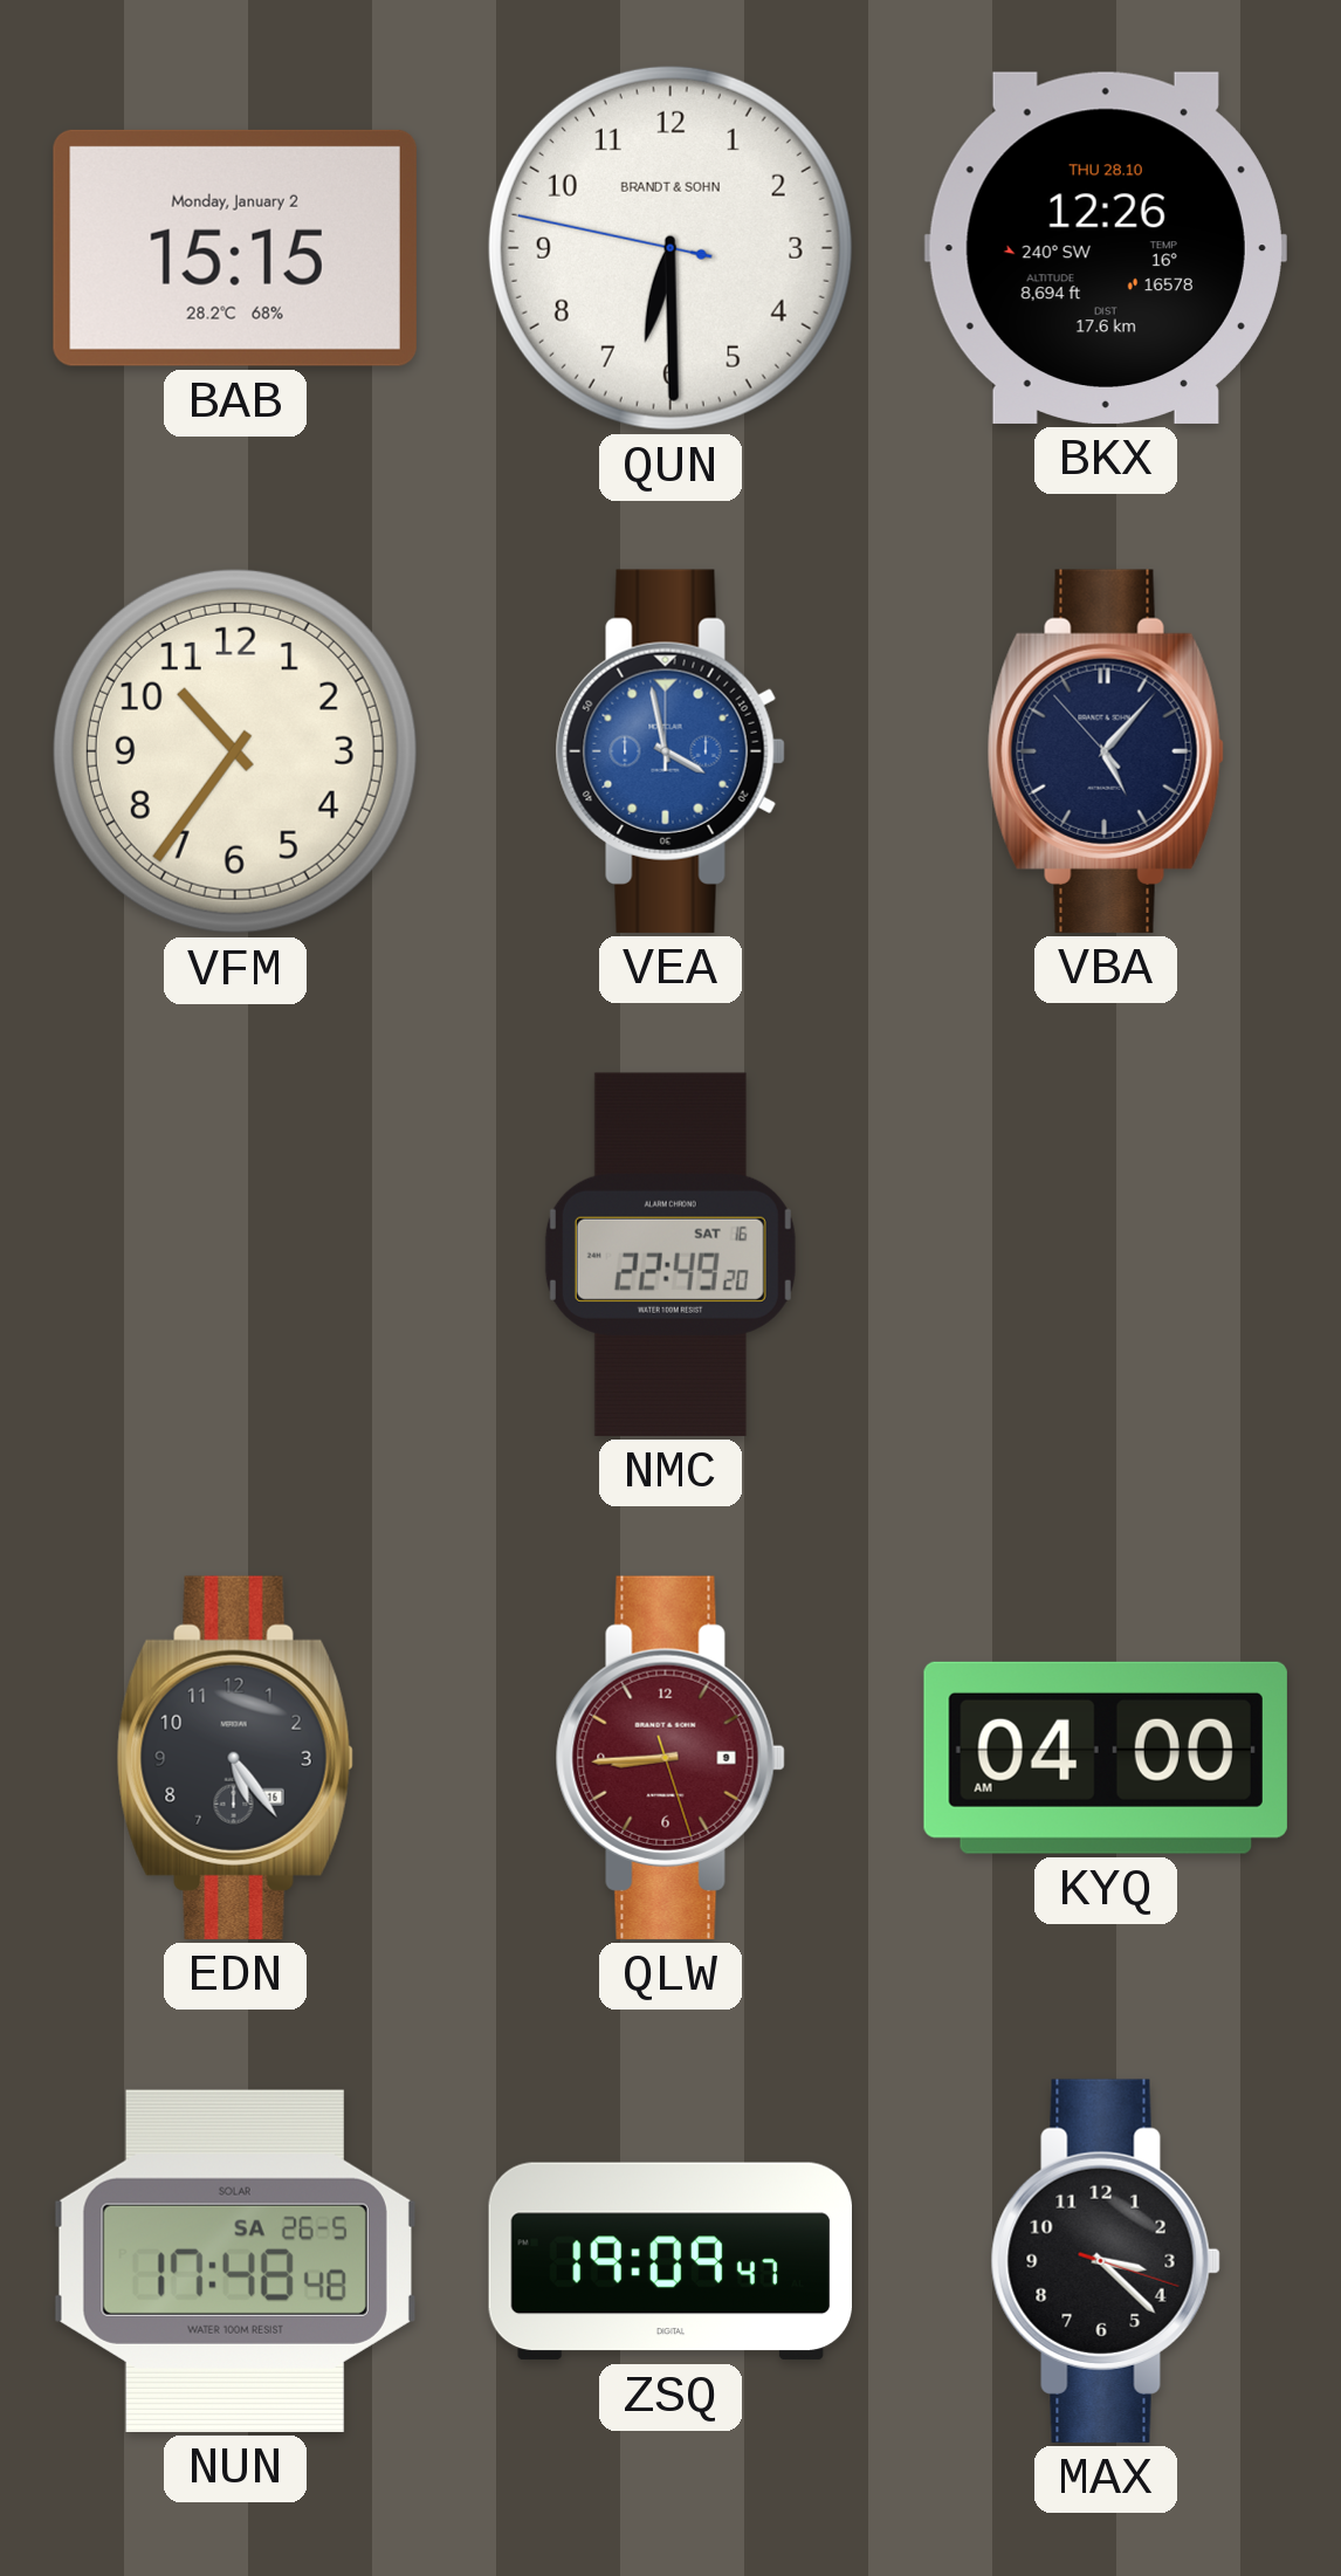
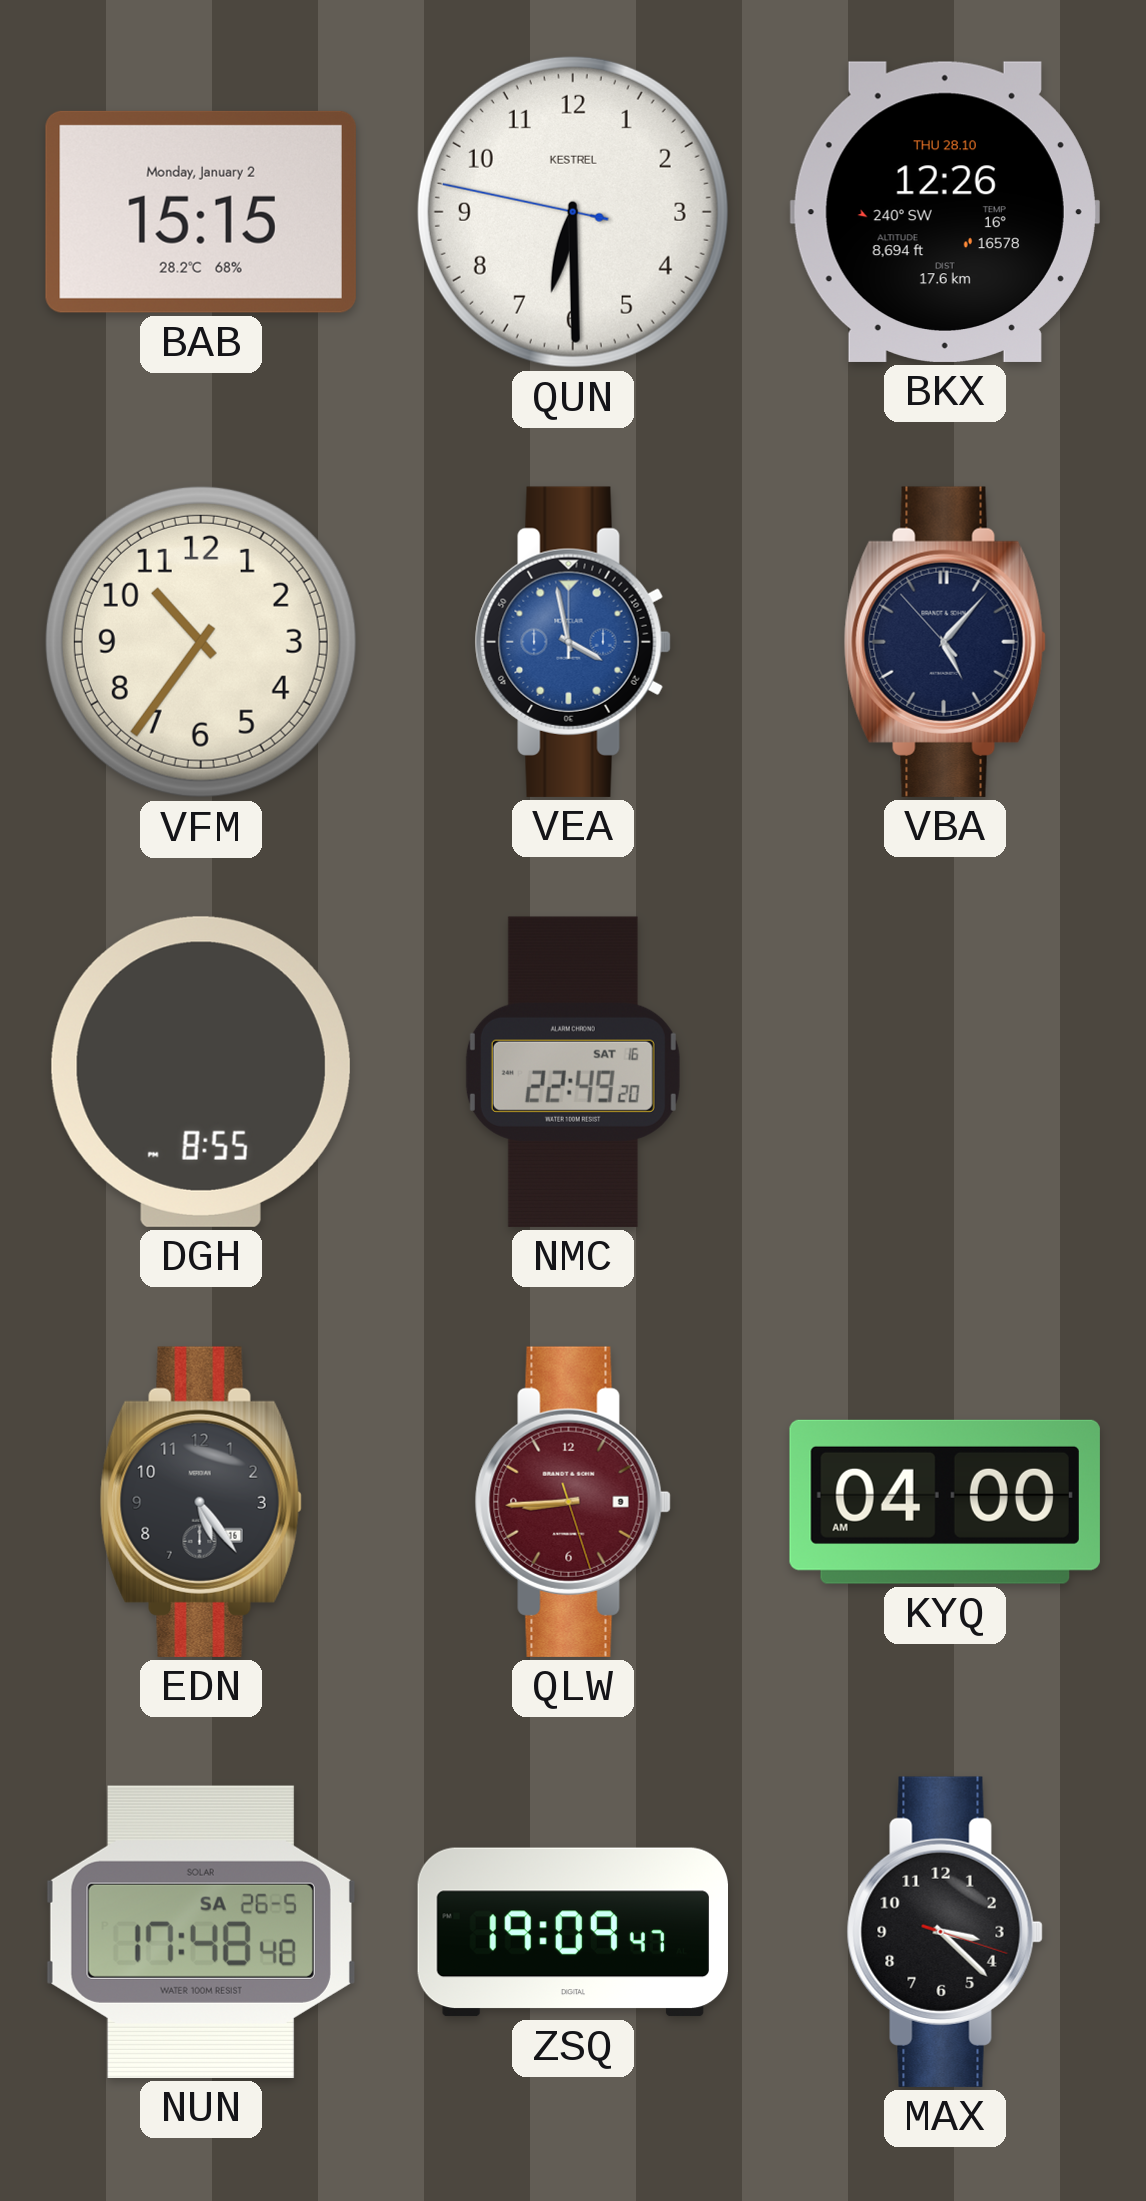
QUN brand: BRANDT & SOHN -> KESTREL (573, 212)
DGH: none -> 8:55 (201, 1072)
